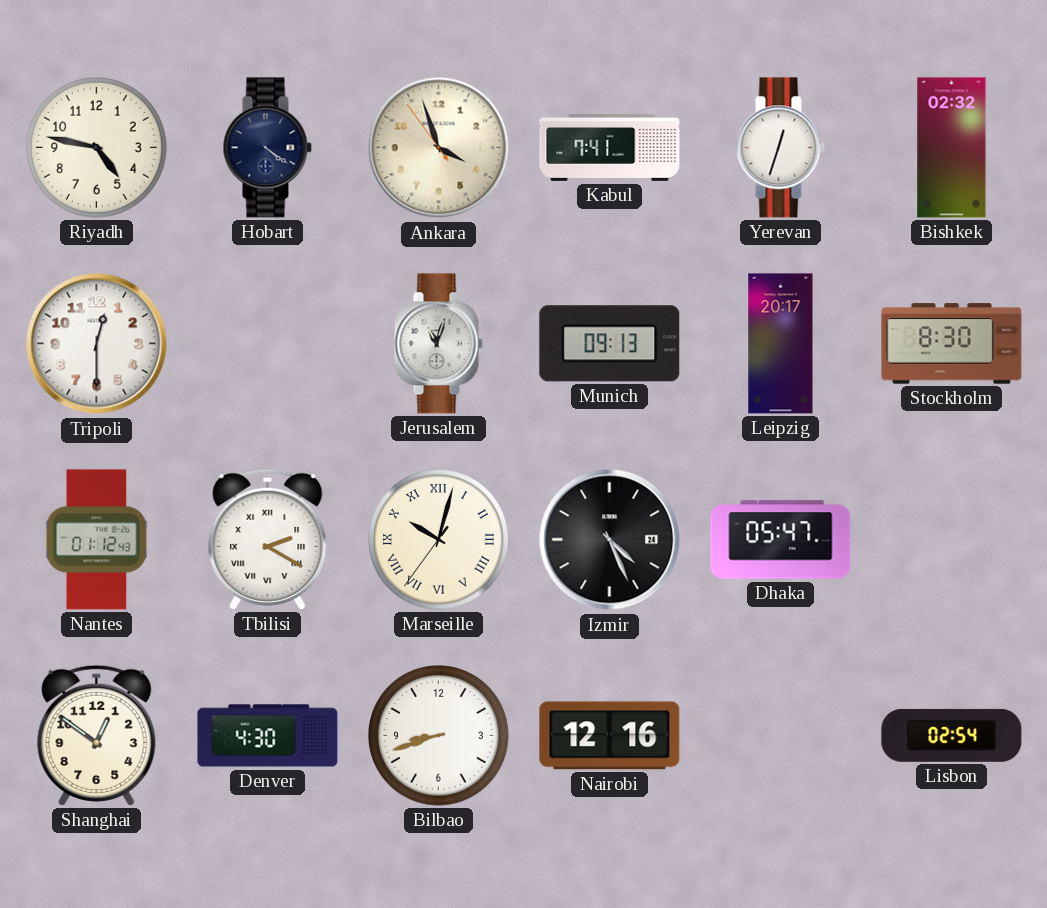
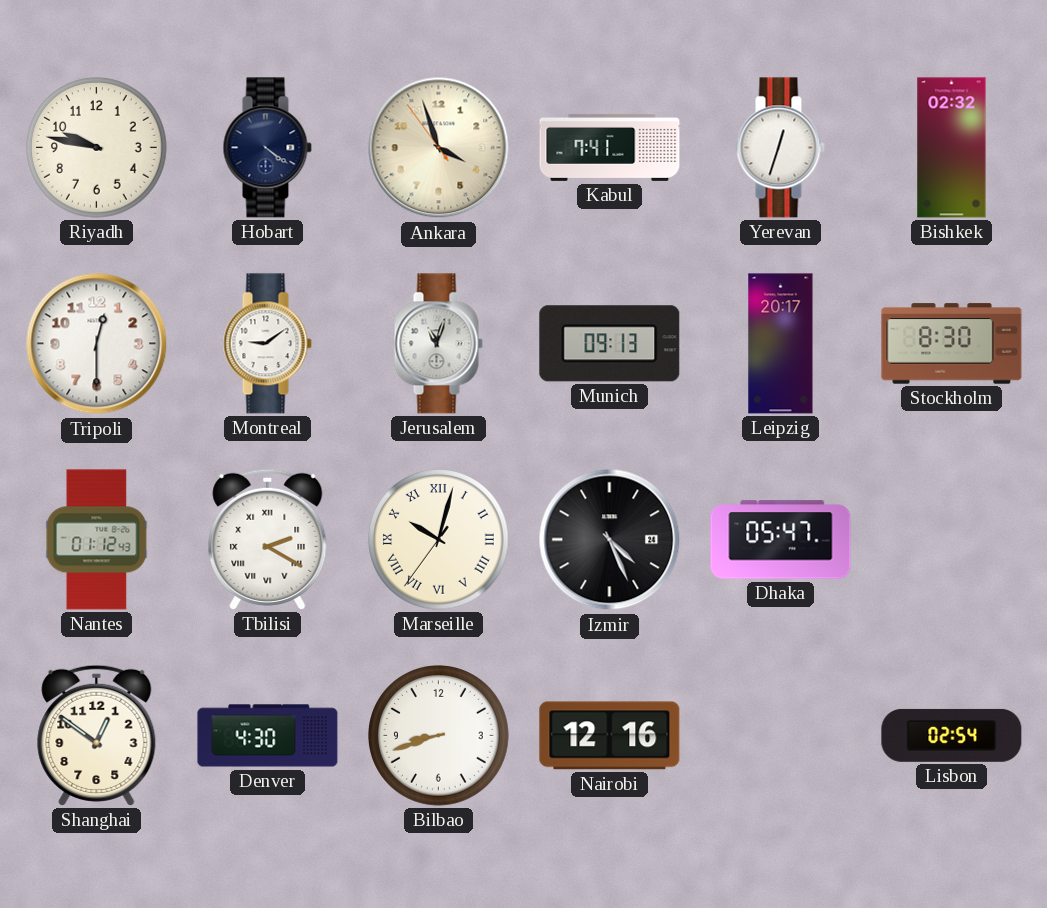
Riyadh: 4:47 -> 9:47 (97, 148)
Montreal: none -> 9:09 (267, 344)
